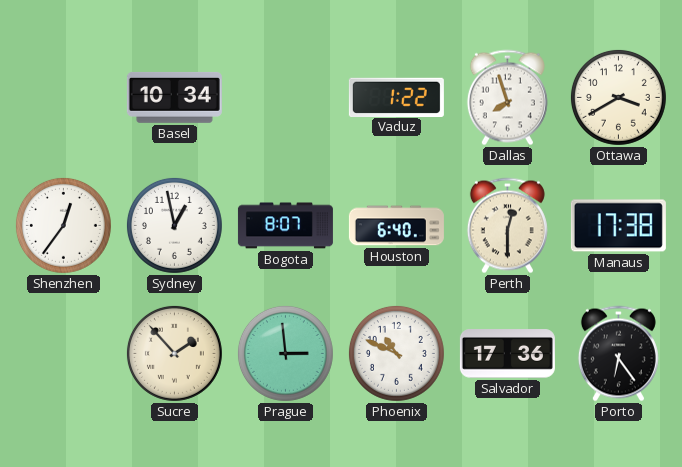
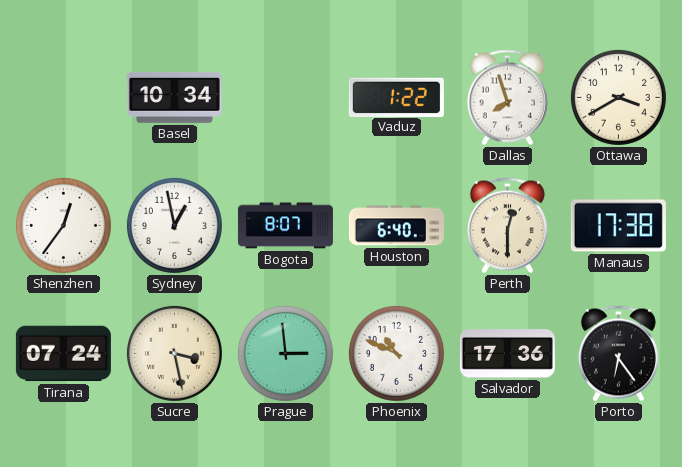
Tirana: none -> 07:24 (63, 354)
Sucre: 1:53 -> 3:28 (174, 353)
